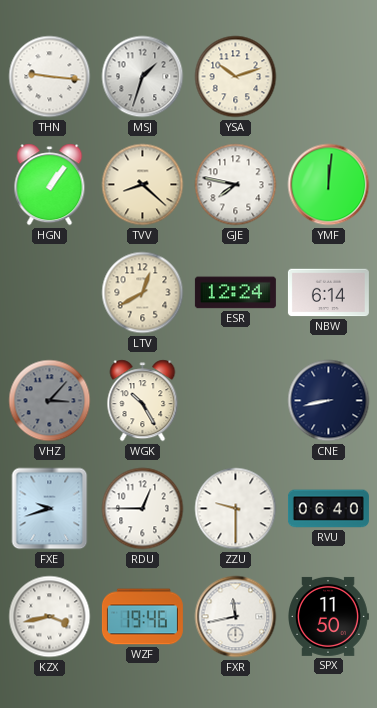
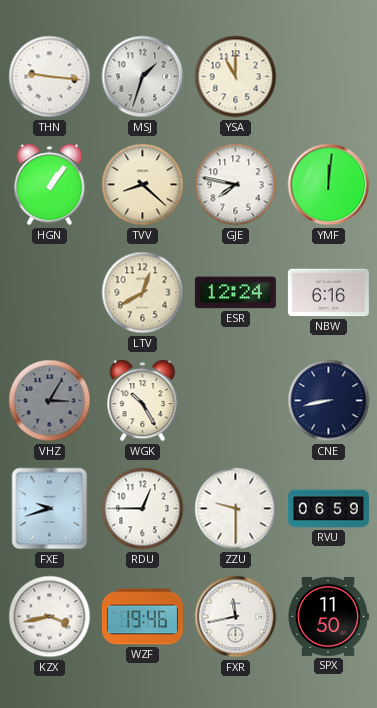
YSA: 10:12 -> 11:00 (236, 77)
NBW: 6:14 -> 6:16 (328, 293)
VHZ: 3:07 -> 3:05 (50, 401)
RVU: 06:40 -> 06:59 (328, 509)
